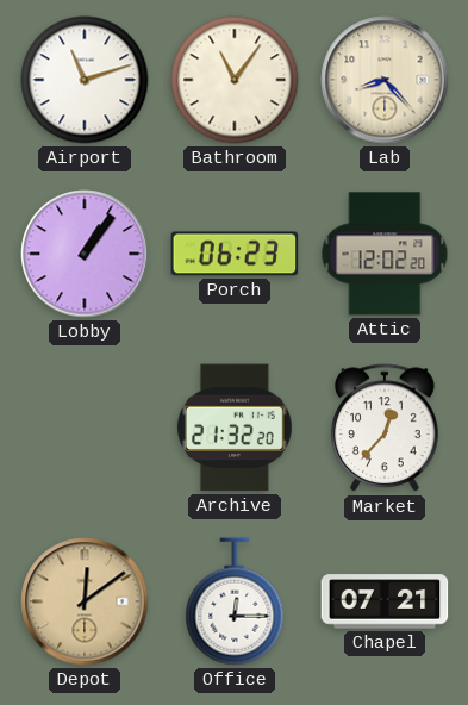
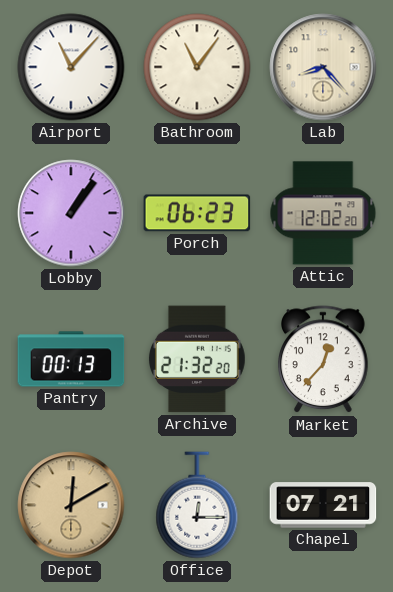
Airport: 11:12 -> 11:07 (71, 67)
Pantry: none -> 00:13 (71, 359)
Depot: 12:09 -> 12:10 (71, 505)
